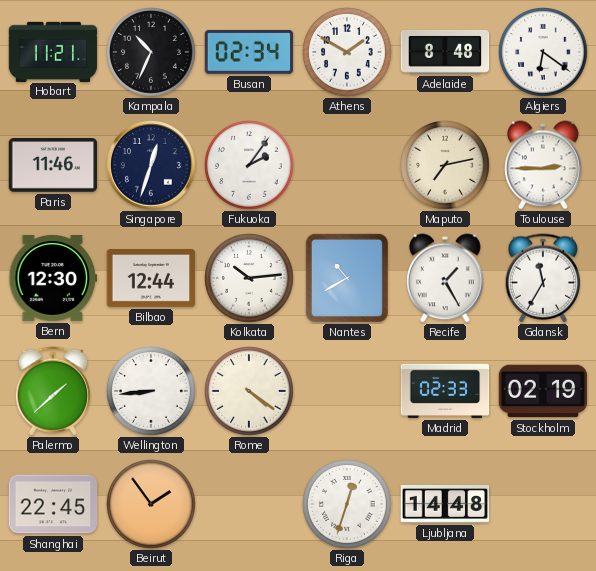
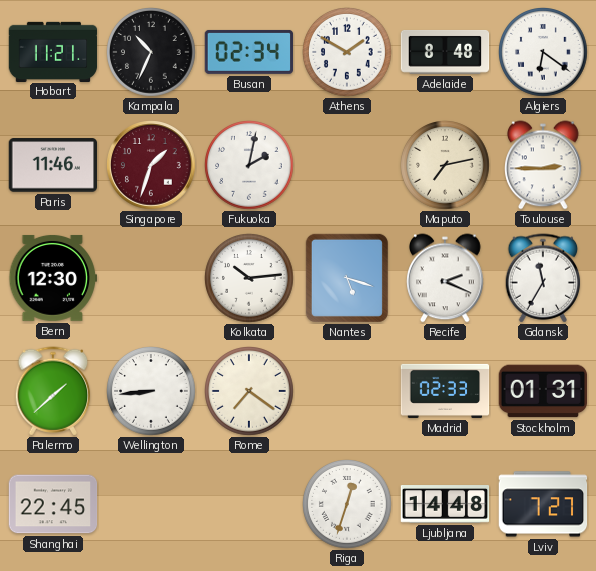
Singapore: 12:33 -> 1:33 (151, 165)
Singapore dial: navy -> burgundy (151, 165)
Fukuoka: 2:06 -> 2:02 (249, 165)
Bilbao: 12:44 -> none (151, 279)
Nantes: 10:40 -> 5:18 (347, 278)
Recife: 1:25 -> 2:19 (445, 278)
Rome: 4:21 -> 7:21 (249, 391)
Stockholm: 02:19 -> 01:31 (543, 391)
Beirut: 1:54 -> none (151, 504)
Lviv: none -> 7:27 (543, 504)
